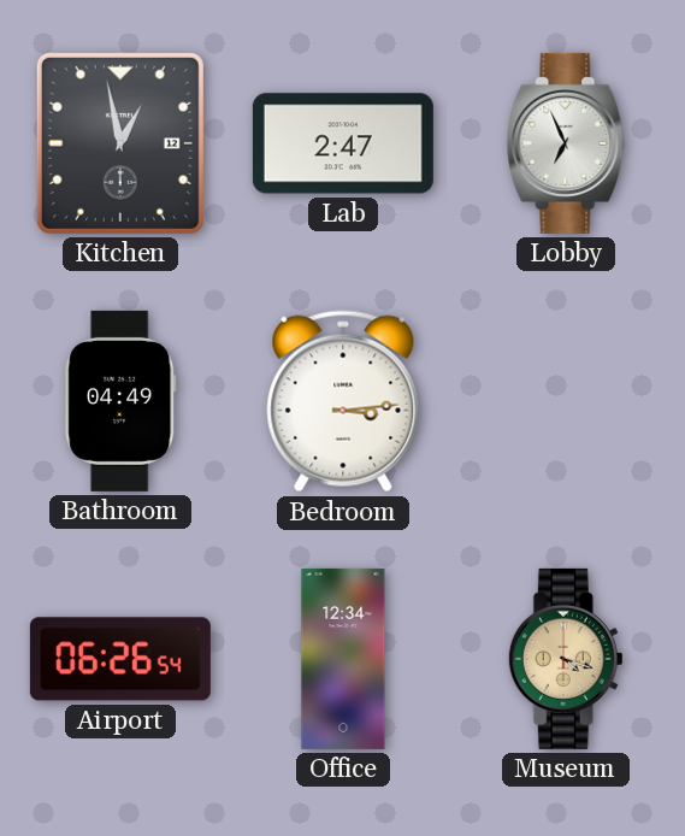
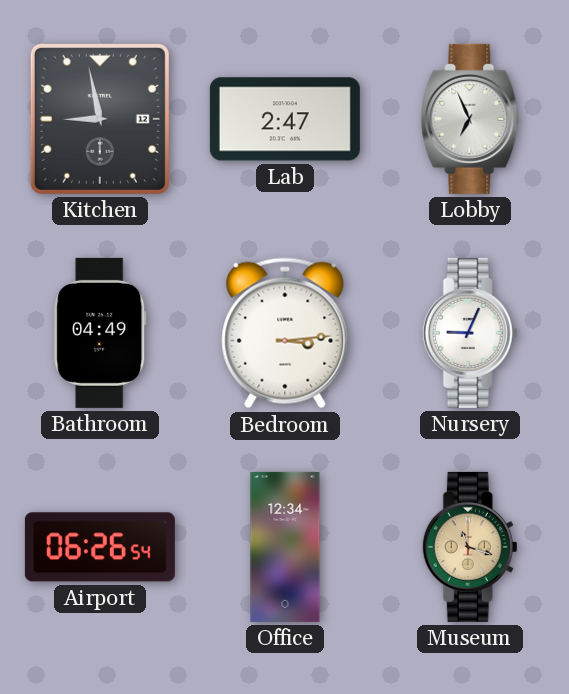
Kitchen: 12:58 -> 8:58 (100, 119)
Nursery: none -> 9:04 (470, 333)
Museum: 4:18 -> 11:18 (470, 547)
